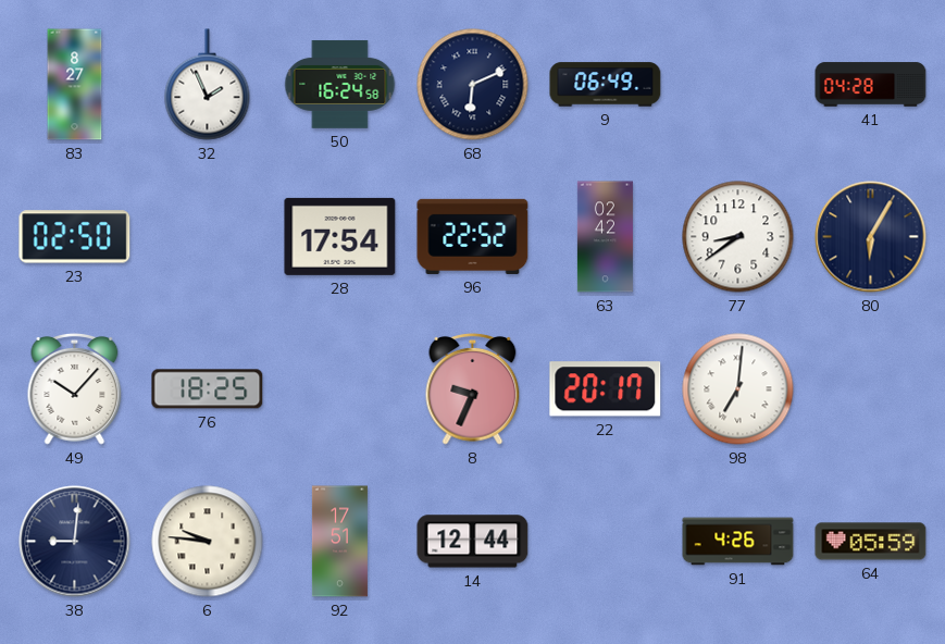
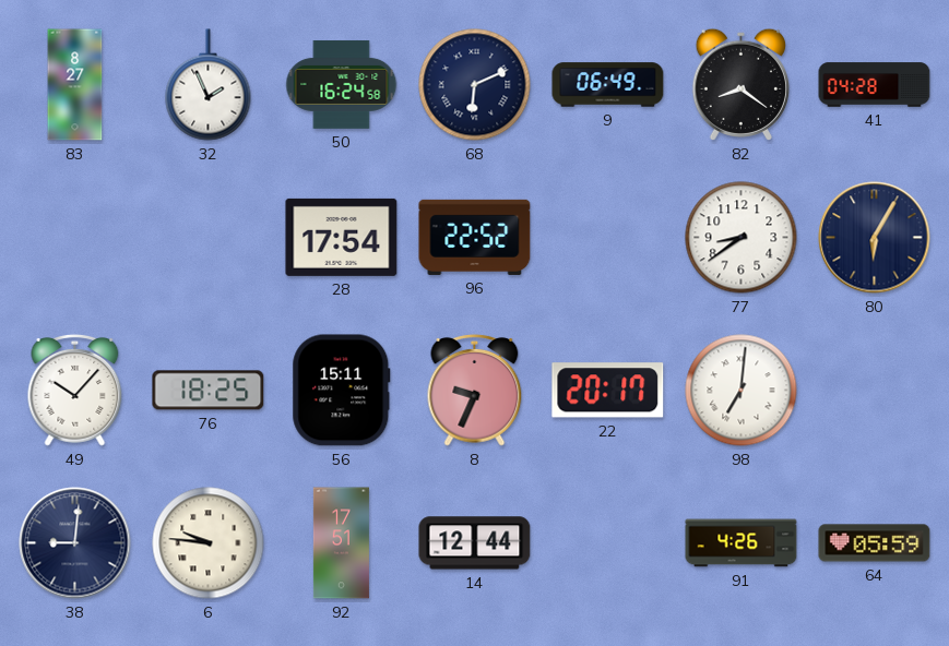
82: none -> 8:21 (740, 84)
23: 02:50 -> none (75, 237)
63: 02:42 -> none (605, 237)
56: none -> 15:11 (342, 391)
